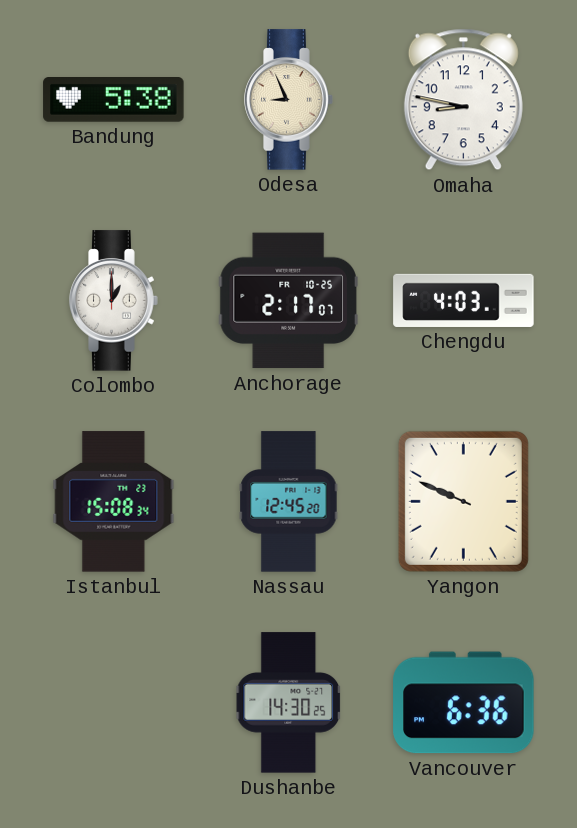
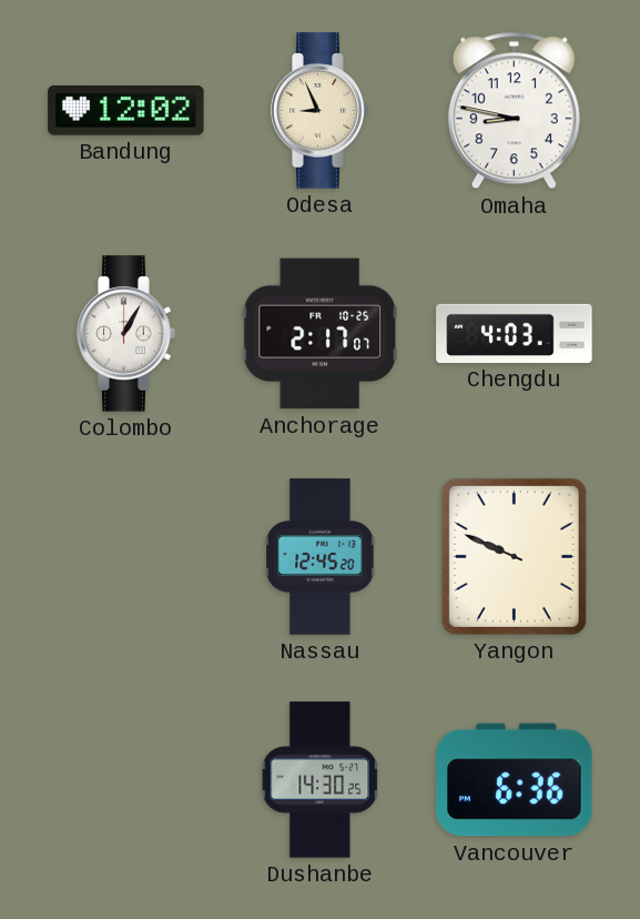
Bandung: 5:38 -> 12:02 (126, 111)
Colombo: 1:00 -> 1:05 (126, 334)
Istanbul: 15:08 -> none (114, 502)
